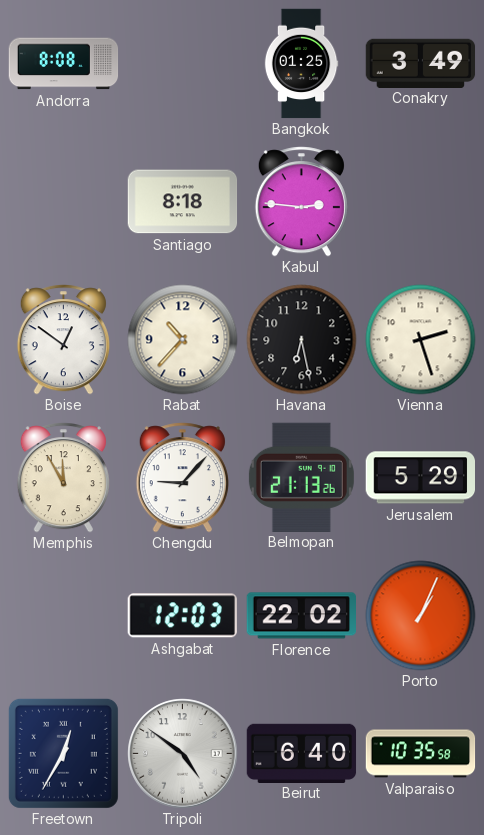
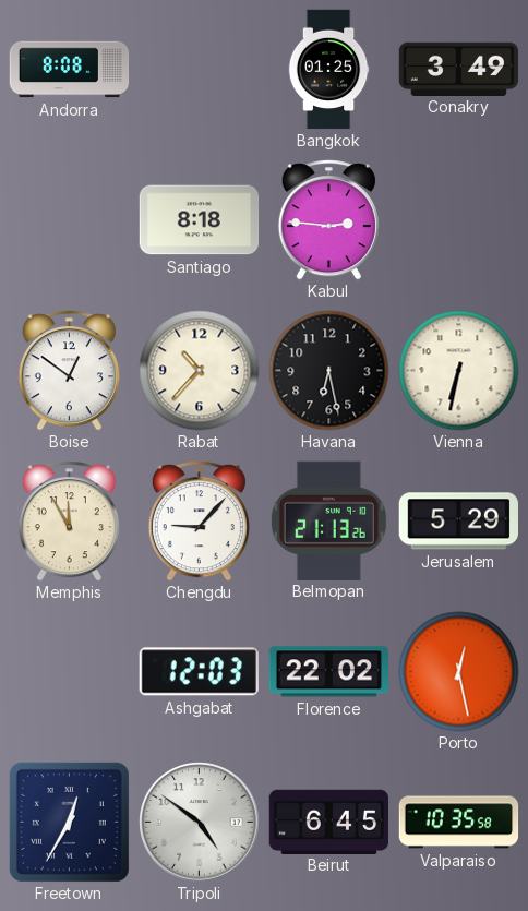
Vienna: 2:27 -> 6:32 (459, 371)
Porto: 1:04 -> 12:28 (459, 672)
Beirut: 6:40 -> 6:45 (329, 822)
